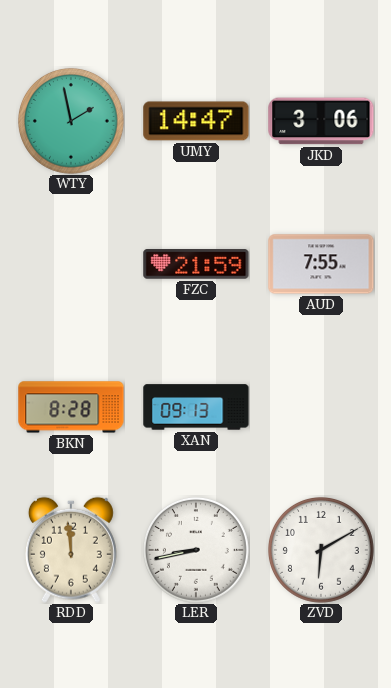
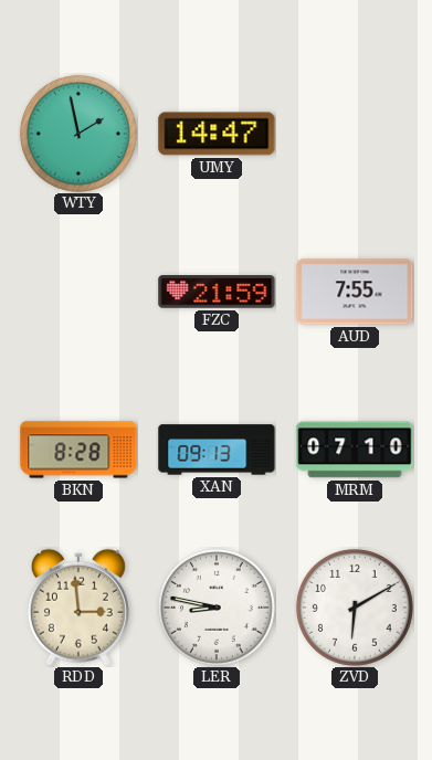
JKD: 3:06 -> none (321, 121)
MRM: none -> 07:10 (355, 450)
RDD: 11:59 -> 2:59 (78, 608)
LER: 8:43 -> 8:47 (217, 608)
